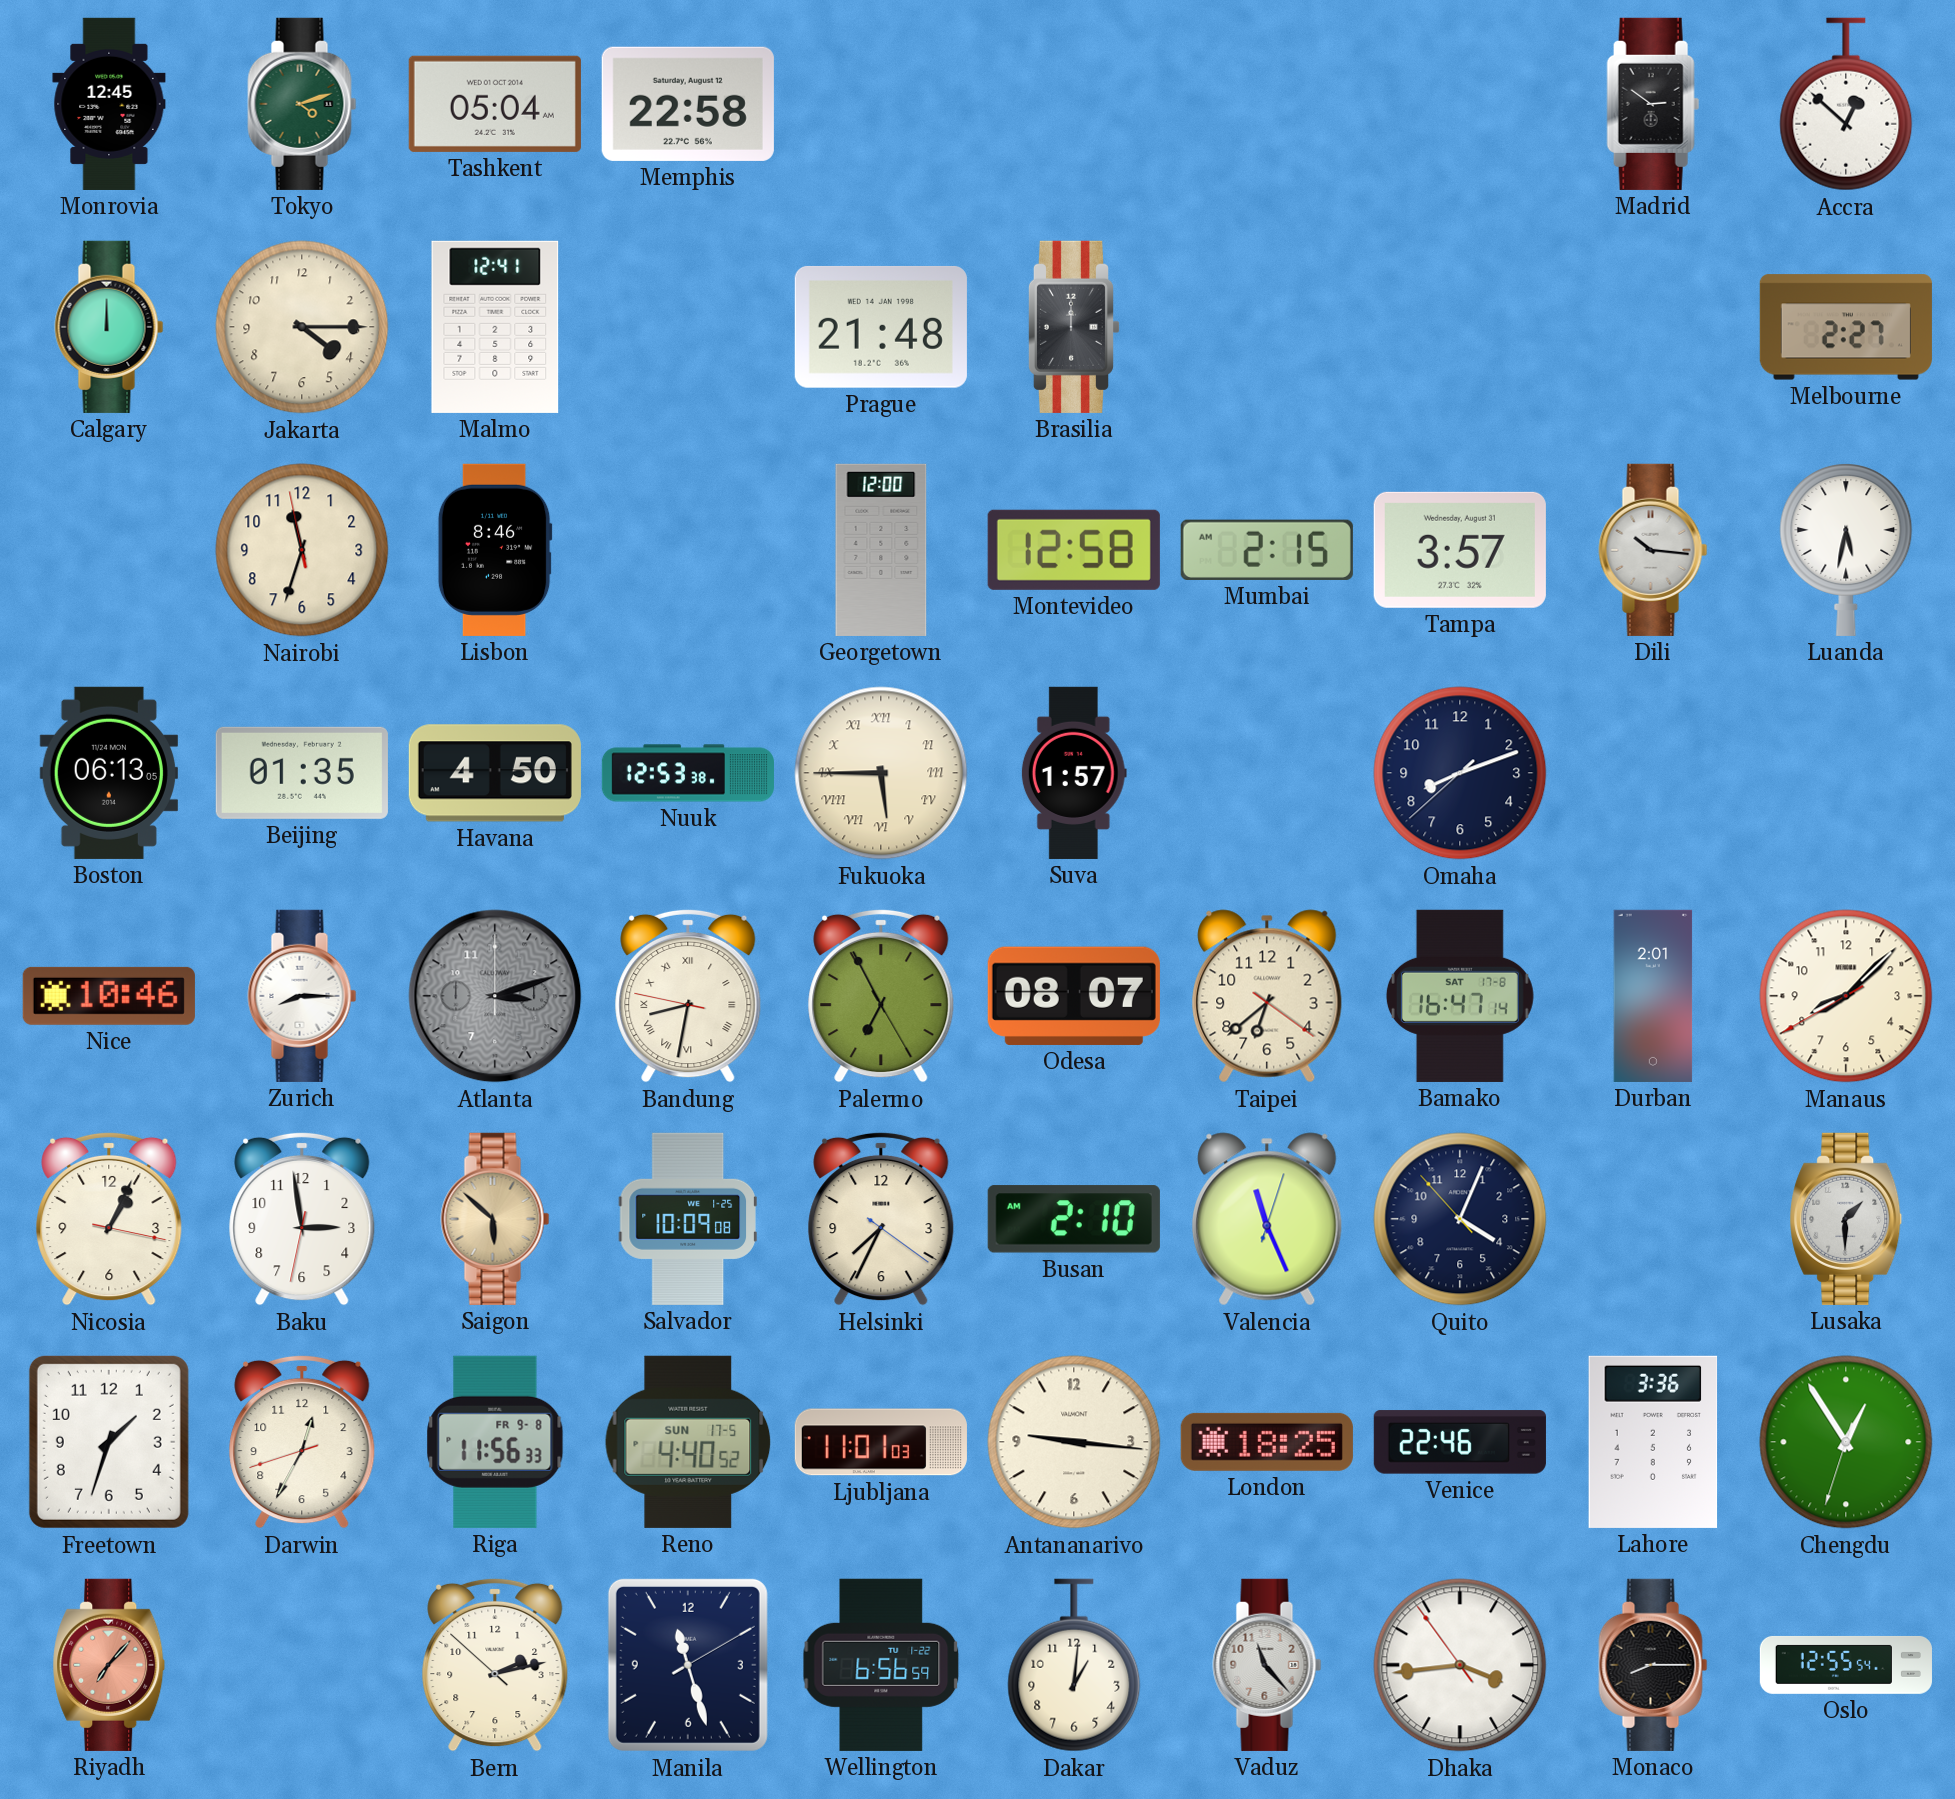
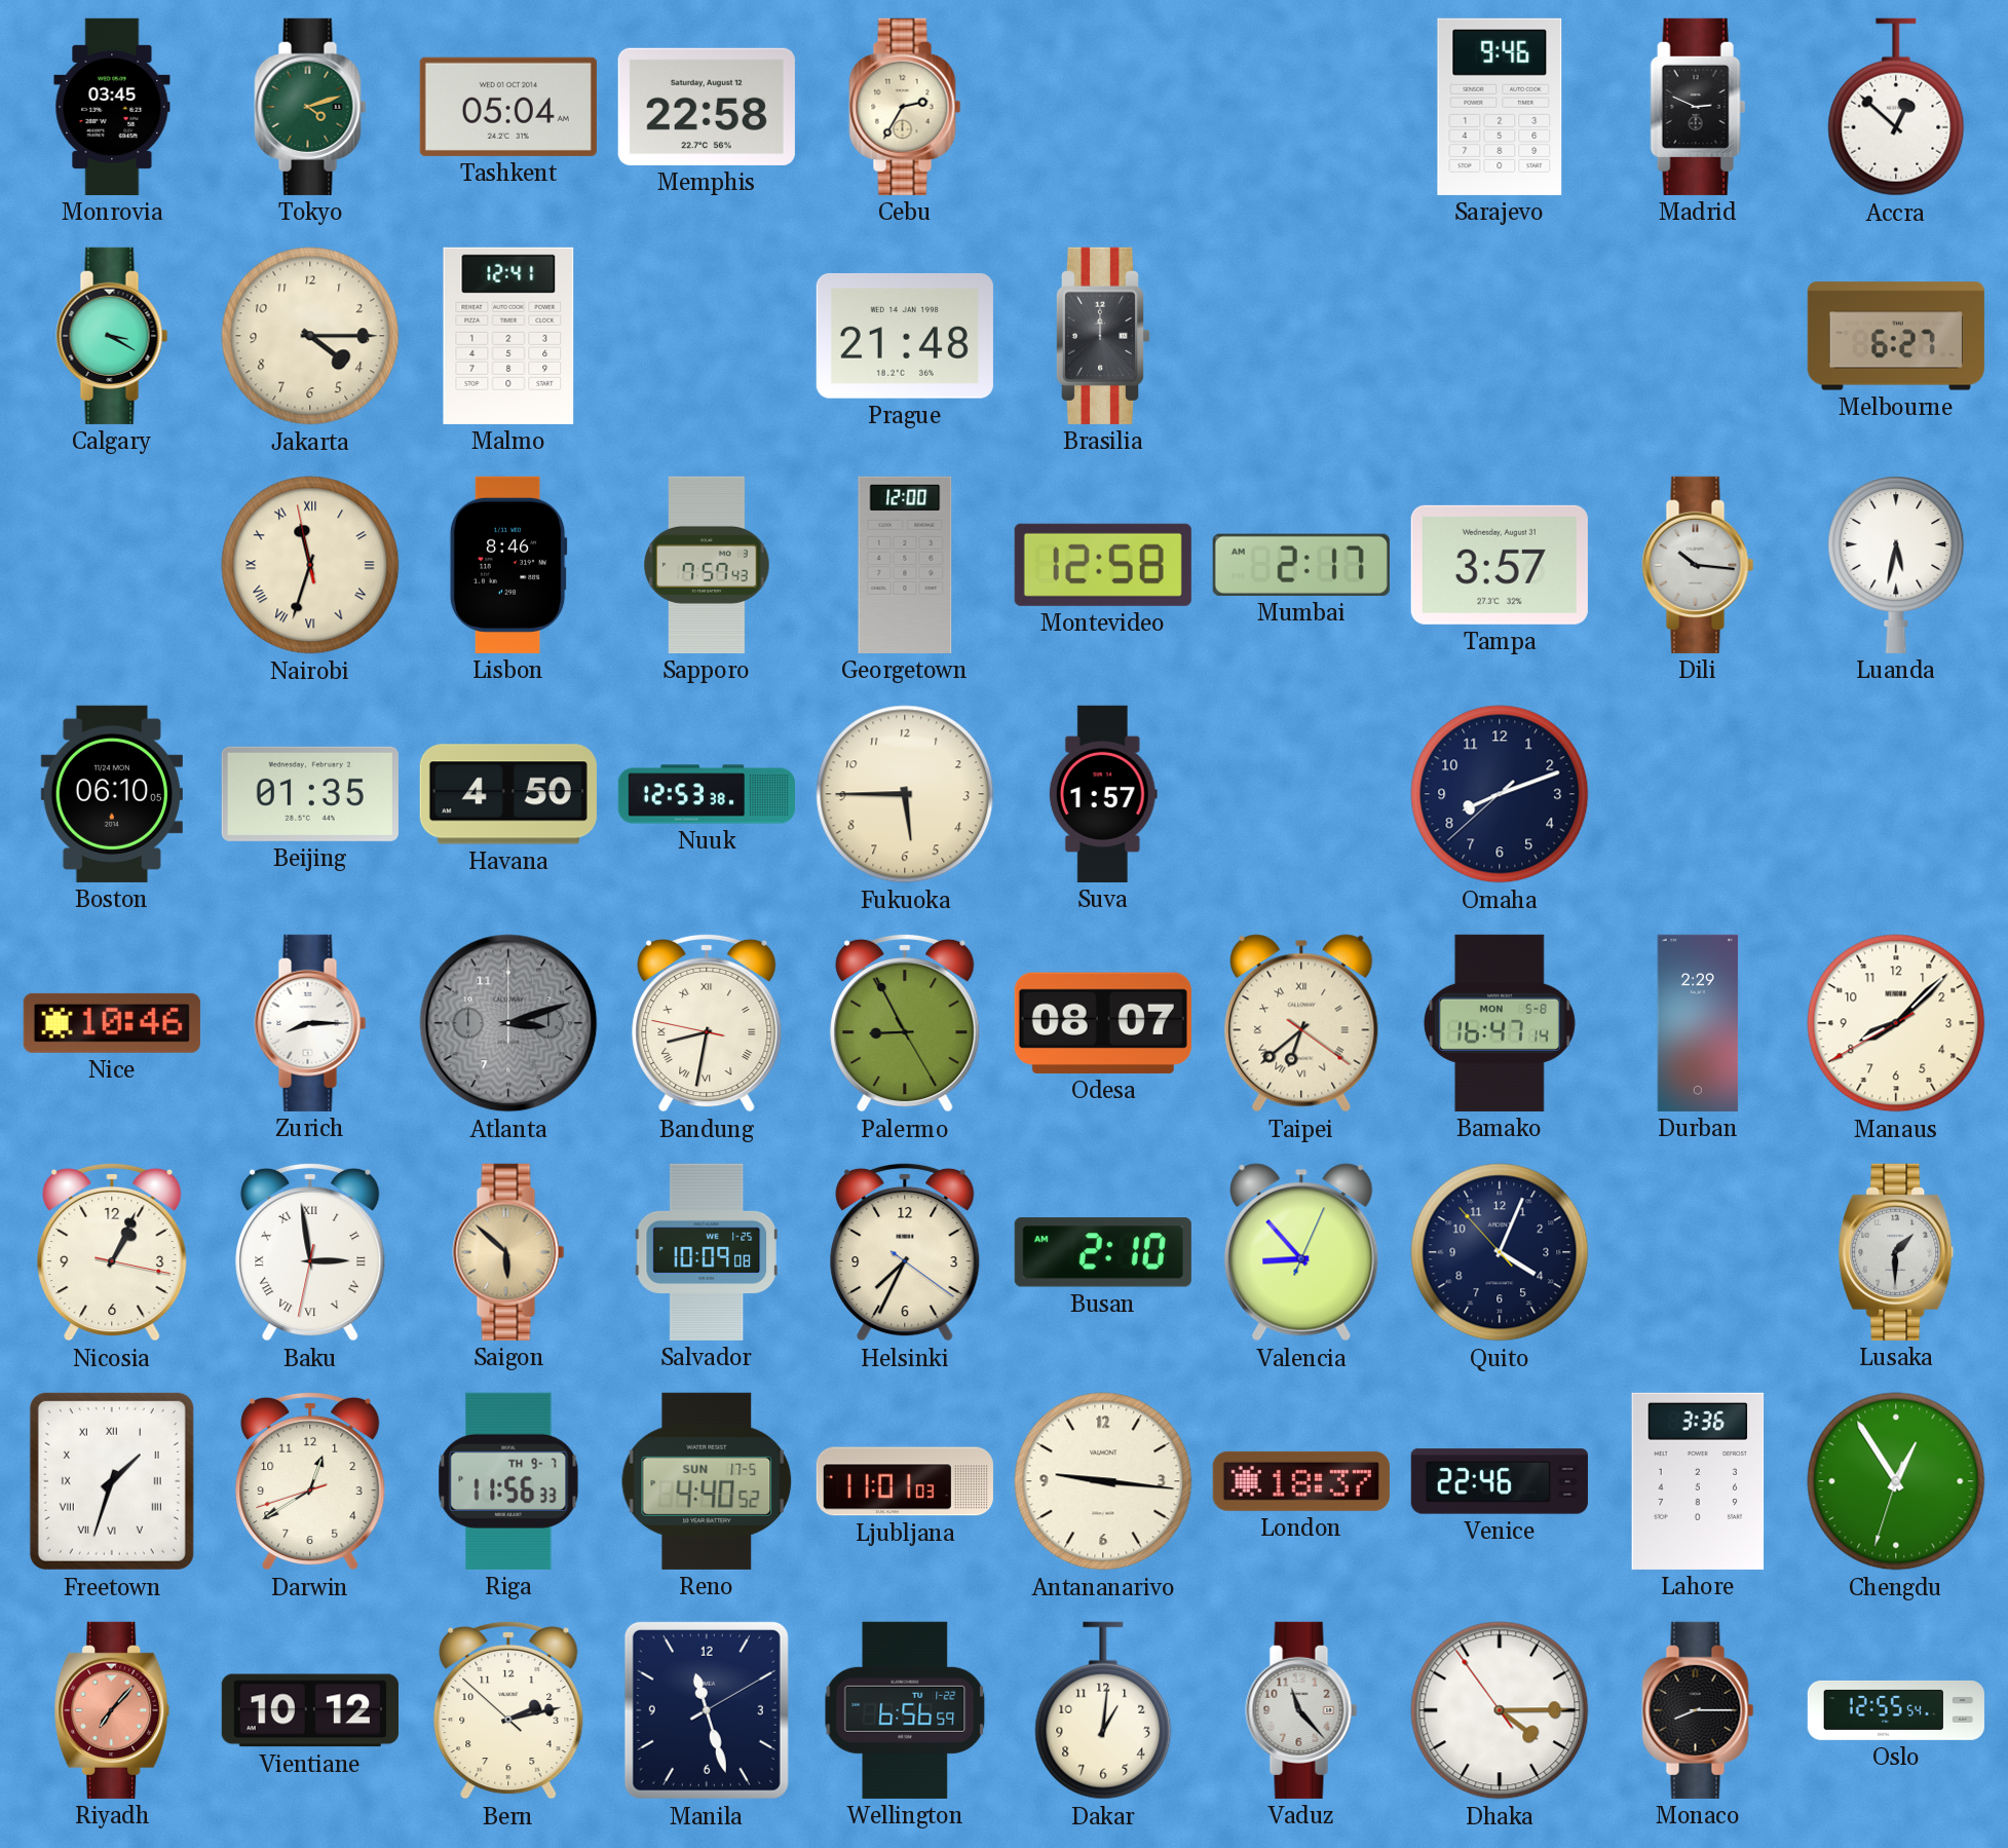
Monrovia: 12:45 -> 03:45 (112, 107)
Cebu: none -> 2:35 (905, 107)
Sarajevo: none -> 9:46 (1500, 107)
Madrid: 2:51 -> 2:49 (1698, 107)
Calgary: 12:00 -> 3:20 (112, 336)
Melbourne: 2:27 -> 6:27 (1896, 336)
Nairobi numerals: Arabic -> Roman (310, 565)
Sapporo: none -> 7:57 (707, 565)
Mumbai: 2:15 -> 2:17 (1301, 565)
Boston: 06:13 -> 06:10 (112, 794)
Fukuoka numerals: Roman -> Arabic (905, 794)
Palermo: 6:55 -> 8:55 (905, 1023)
Taipei numerals: Arabic -> Roman (1301, 1023)
Bamako date: SAT 17-8 -> MON 5-8 (1500, 1023)
Durban: 2:01 -> 2:29 (1698, 1023)
Baku numerals: Arabic -> Roman (310, 1252)
Valencia: 11:26 -> 8:53 (1301, 1252)
Freetown numerals: Arabic -> Roman (112, 1481)
Darwin: 12:34 -> 12:39 (310, 1481)
Riga date: FR 9-8 -> TH 9-7 (508, 1481)
London: 18:25 -> 18:37 (1301, 1481)
Vientiane: none -> 10:12 (310, 1710)
Dhaka: 3:43 -> 4:14 (1500, 1710)
